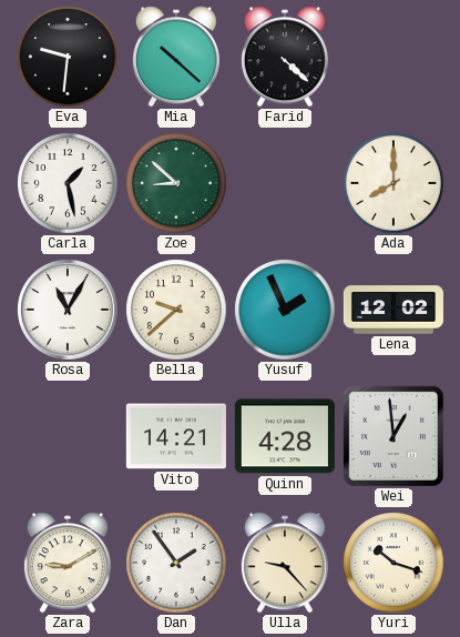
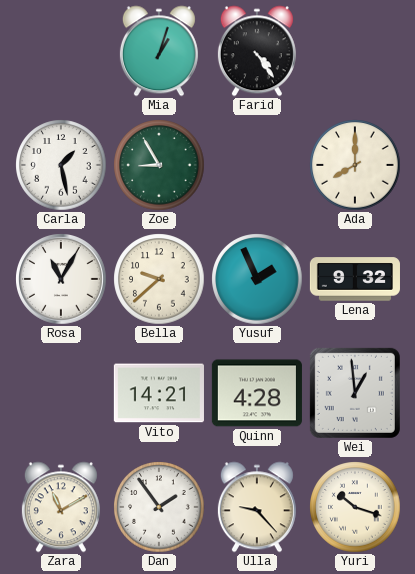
Eva: 9:31 -> none (68, 57)
Mia: 10:22 -> 1:03 (159, 51)
Farid: 4:22 -> 4:24 (257, 51)
Zoe: 8:52 -> 8:55 (159, 165)
Lena: 12:02 -> 9:32 (355, 279)
Zara: 9:10 -> 11:10 (61, 507)
